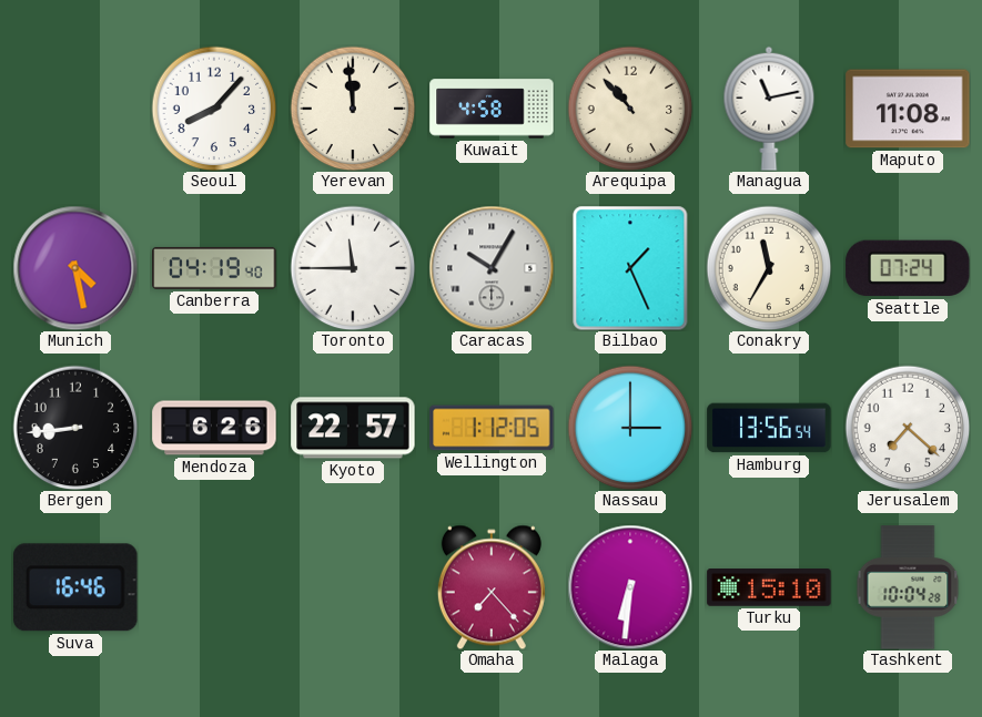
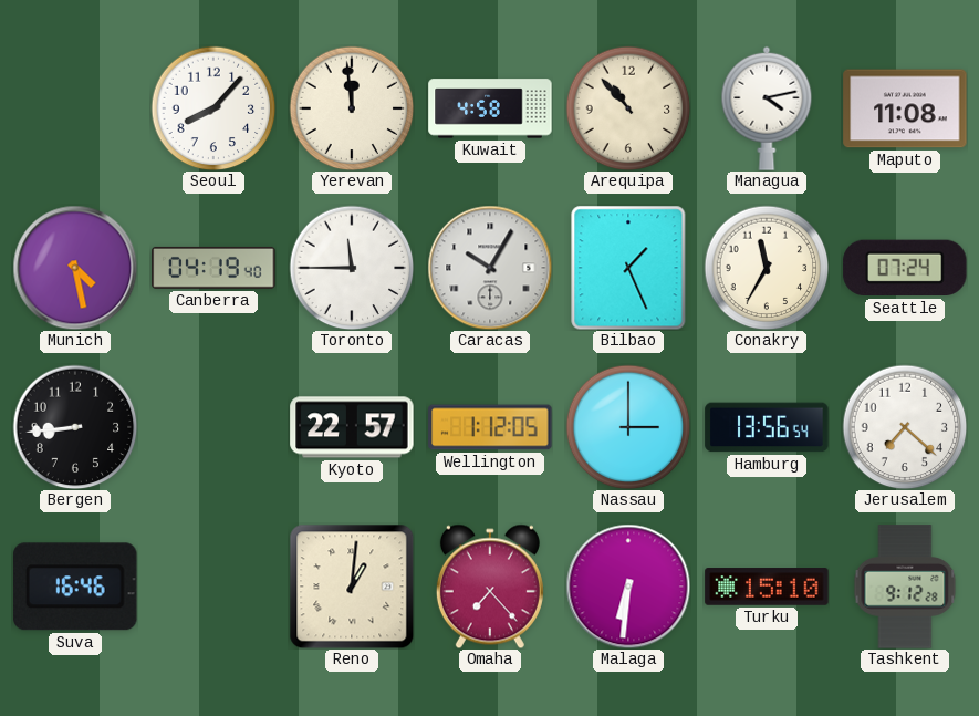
Managua: 11:13 -> 4:13 (767, 108)
Mendoza: 6:26 -> none (214, 428)
Reno: none -> 1:01 (352, 587)
Tashkent: 10:04 -> 9:12 (905, 587)
